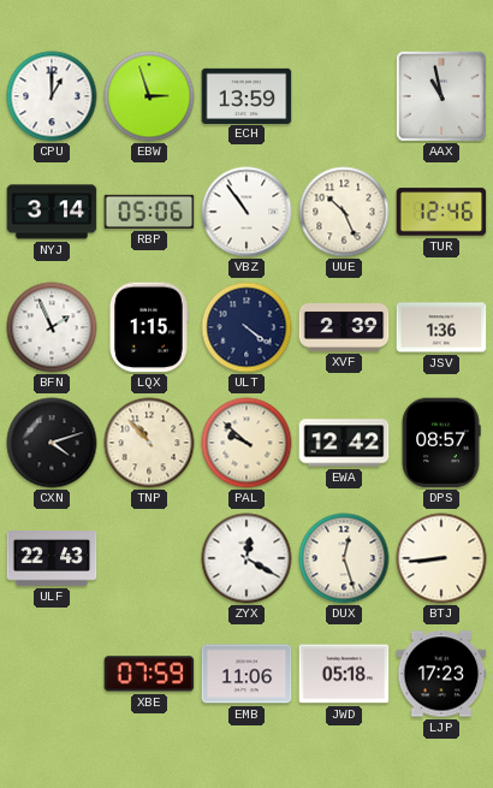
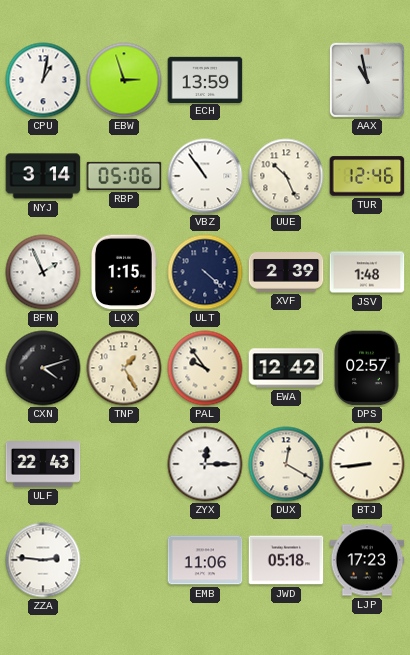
CPU: 1:00 -> 1:02 (43, 80)
ULT: 4:21 -> 4:22 (205, 272)
JSV: 1:36 -> 1:48 (367, 272)
TNP: 10:53 -> 1:25 (124, 368)
PAL: 9:52 -> 9:54 (205, 368)
DPS: 08:57 -> 02:57 (367, 368)
ZYX: 12:20 -> 12:15 (205, 464)
DUX: 12:27 -> 12:20 (286, 464)
ZZA: none -> 2:46 (43, 560)
XBE: 07:59 -> none (149, 674)
